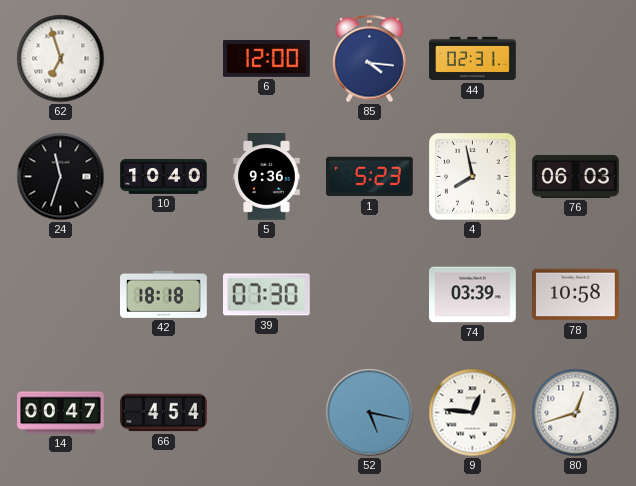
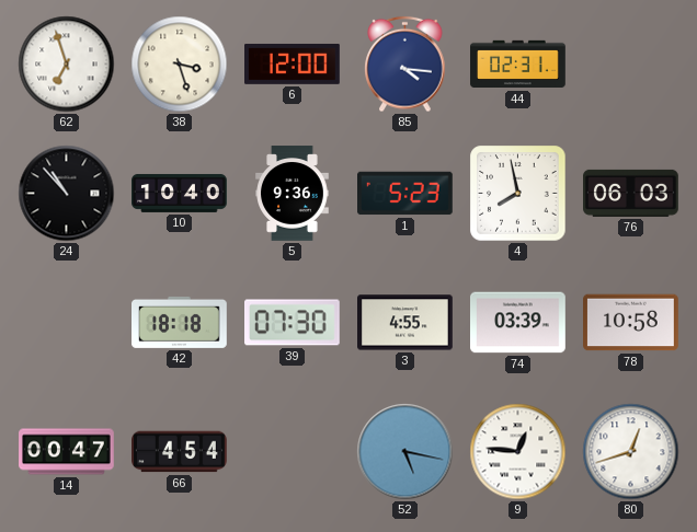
38: none -> 3:27 (180, 65)
24: 11:33 -> 10:53 (67, 194)
3: none -> 4:55 (405, 323)
